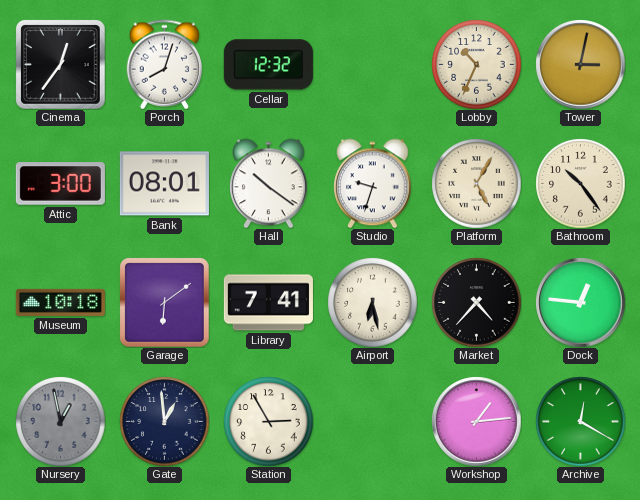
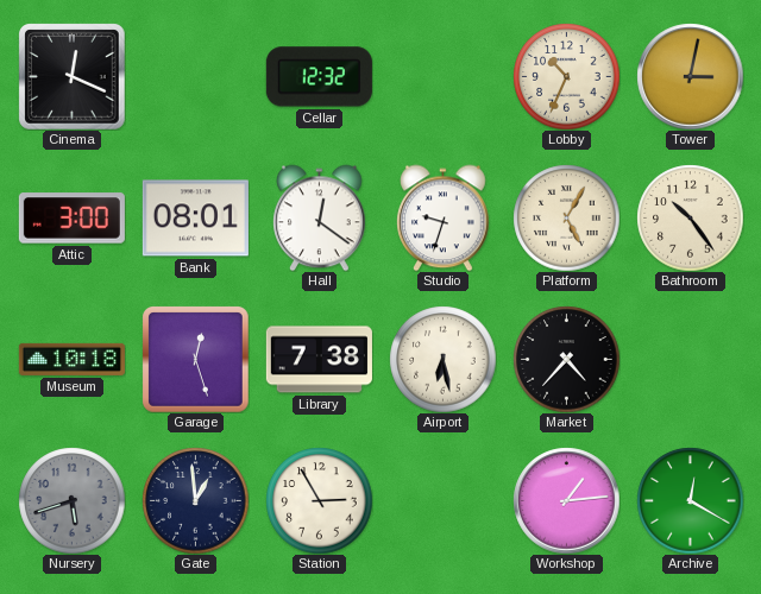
Cinema: 12:36 -> 12:19 (73, 77)
Porch: 8:03 -> none (165, 64)
Hall: 10:21 -> 12:21 (320, 217)
Garage: 6:09 -> 12:27 (196, 360)
Library: 7:41 -> 7:38 (319, 360)
Dock: 12:46 -> none (580, 302)
Nursery: 12:58 -> 5:42 (71, 500)
